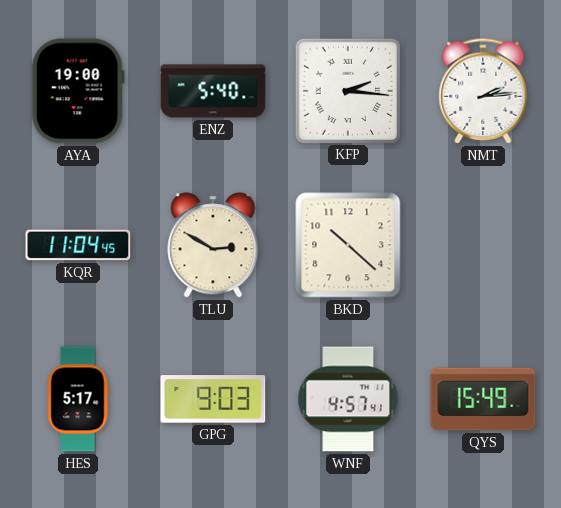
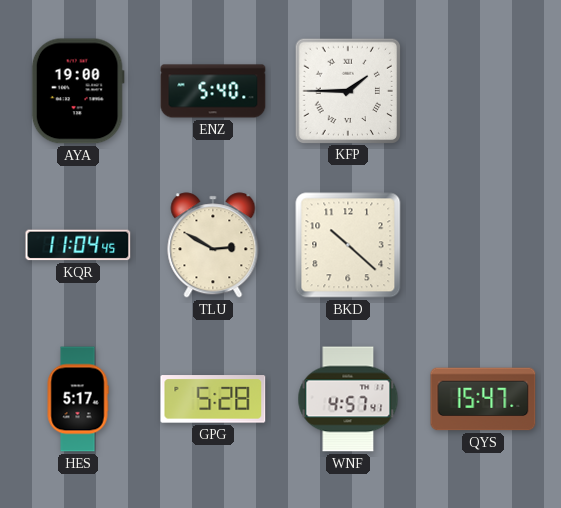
KFP: 2:16 -> 1:45 (347, 90)
NMT: 2:14 -> none (483, 91)
GPG: 9:03 -> 5:28 (213, 399)
QYS: 15:49 -> 15:47 (483, 399)
